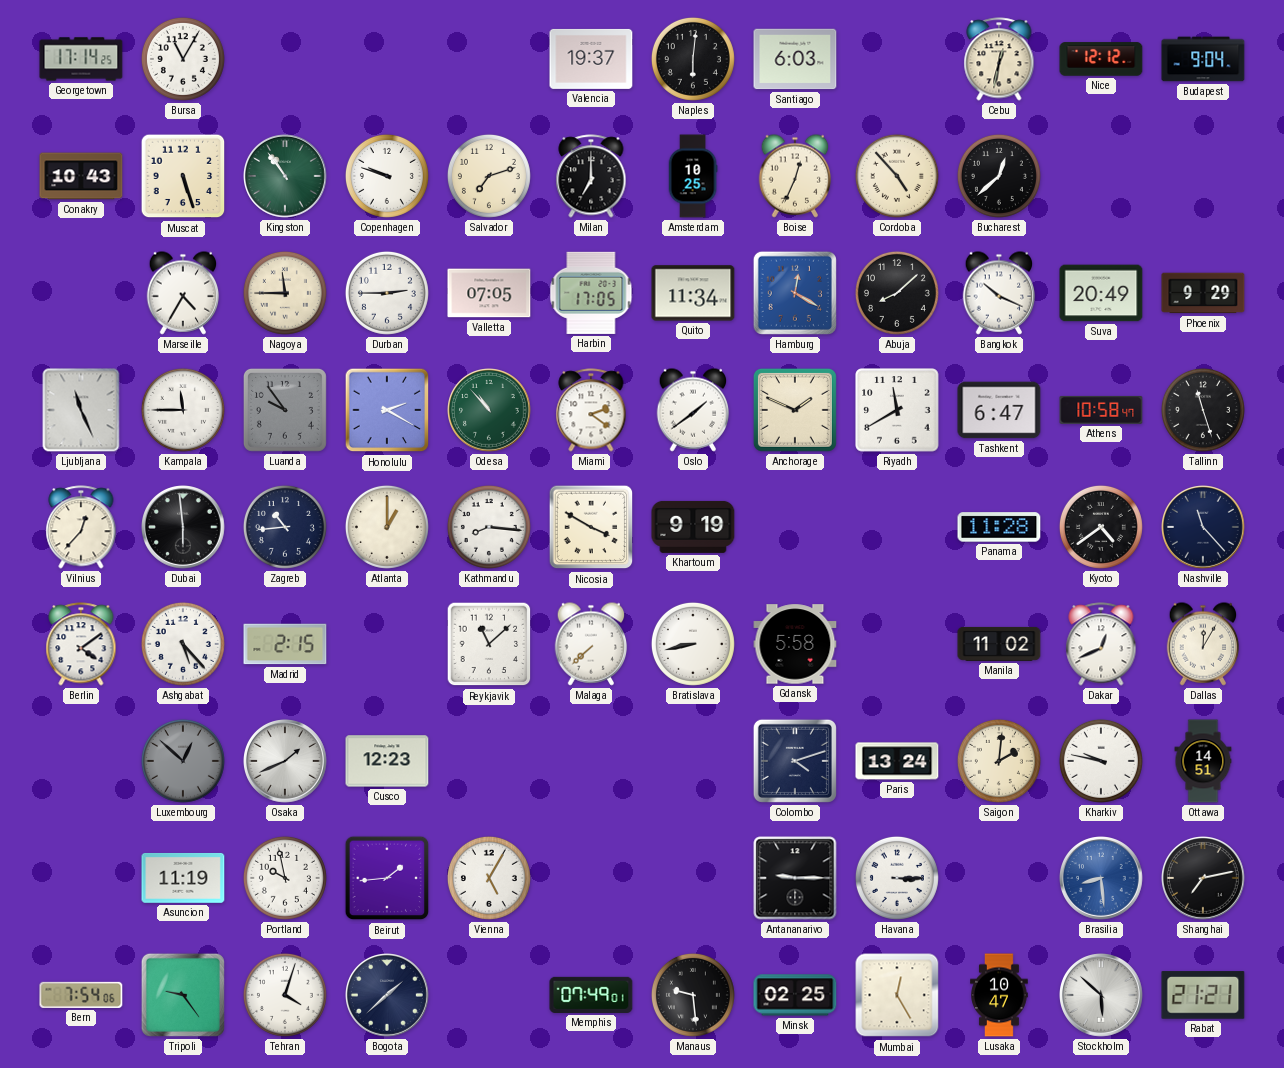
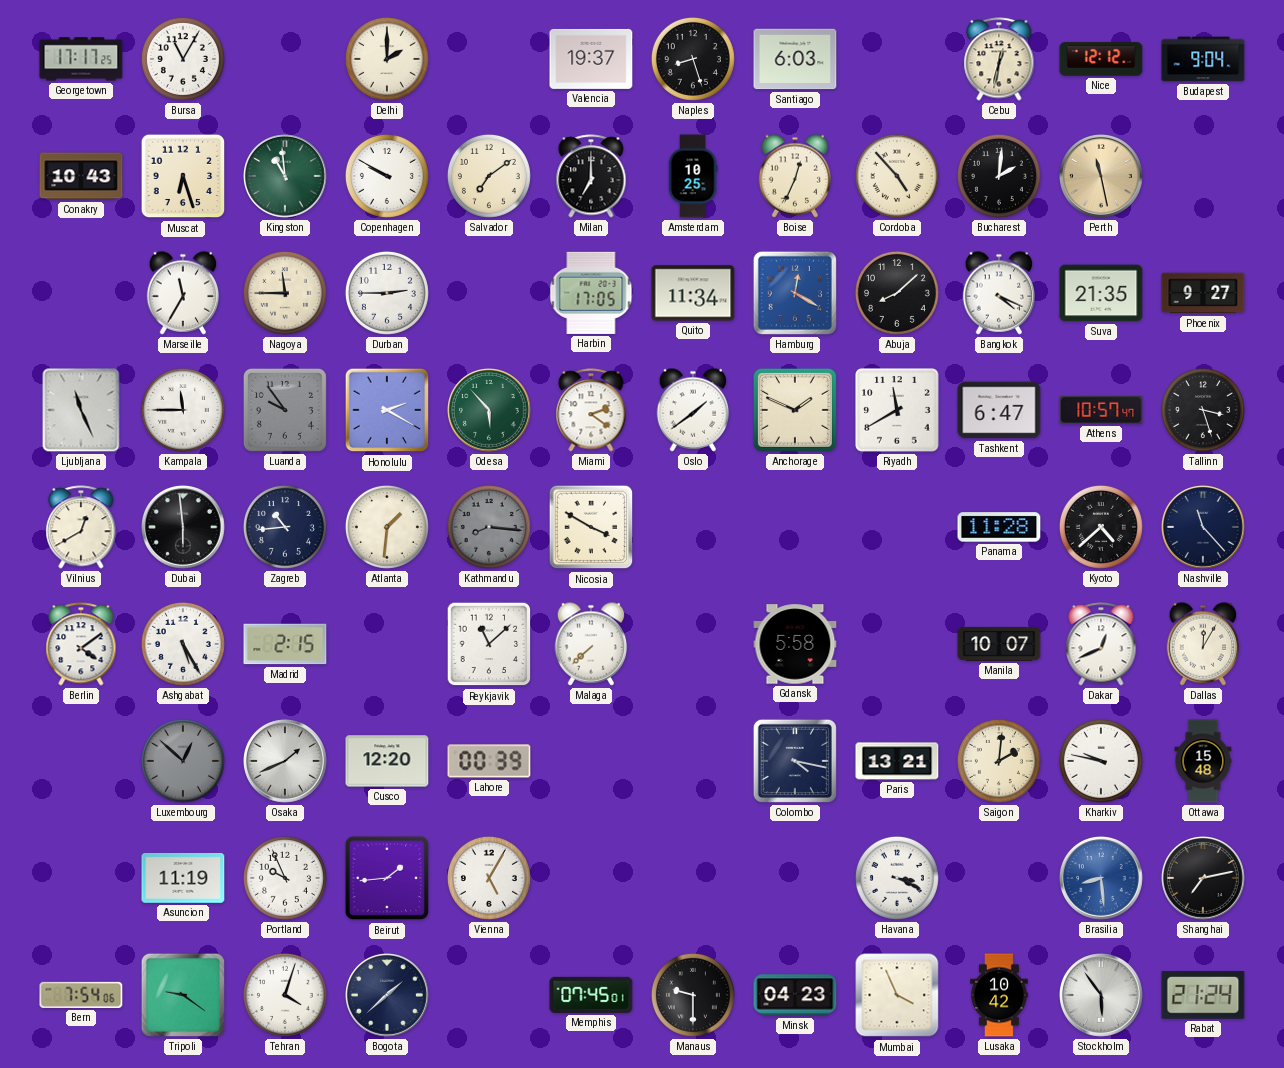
Georgetown: 17:14 -> 17:17 (81, 59)
Delhi: none -> 2:00 (387, 59)
Naples: 6:01 -> 8:27 (693, 59)
Muscat: 5:27 -> 6:27 (183, 176)
Kingston: 10:54 -> 10:59 (286, 177)
Copenhagen: 9:48 -> 9:50 (387, 176)
Salvador: 7:12 -> 7:09 (489, 176)
Bucharest: 12:38 -> 2:01 (999, 176)
Perth: none -> 11:28 (1102, 177)
Marseille: 4:35 -> 11:35 (183, 293)
Valletta: 07:05 -> none (489, 293)
Bangkok: 10:19 -> 4:19 (999, 293)
Suva: 20:49 -> 21:35 (1101, 293)
Phoenix: 9:29 -> 9:27 (1203, 293)
Odesa: 10:53 -> 5:53 (490, 411)
Athens: 10:58 -> 10:57 (1101, 410)
Tallinn: 11:27 -> 3:27 (1203, 410)
Vilnius: 12:37 -> 12:40 (81, 527)
Atlanta: 1:00 -> 1:31 (387, 527)
Kathmandu dial: white -> grey (489, 527)
Khartoum: 9:19 -> none (693, 527)
Kyoto: 4:39 -> 4:38 (1101, 527)
Ashgabat: 5:23 -> 5:25 (183, 644)
Bratislava: 8:43 -> none (693, 644)
Manila: 11:02 -> 10:07 (999, 644)
Cusco: 12:23 -> 12:20 (387, 761)
Lahore: none -> 00:39 (489, 761)
Colombo: 4:12 -> 4:17 (795, 761)
Paris: 13:24 -> 13:21 (897, 761)
Ottawa: 14:51 -> 15:48 (1203, 761)
Portland: 9:58 -> 9:56 (285, 878)
Antananarivo: 9:15 -> none (795, 878)
Havana: 3:15 -> 3:19 (897, 878)
Tripoli: 9:24 -> 9:21 (183, 995)
Memphis: 07:49 -> 07:45 (591, 995)
Manaus: 9:29 -> 9:30 (693, 995)
Minsk: 02:25 -> 04:23 (795, 995)
Mumbai: 12:25 -> 3:56 (897, 995)
Lusaka: 10:47 -> 10:42 (999, 995)
Stockholm: 5:52 -> 5:54 (1102, 996)
Rabat: 21:21 -> 21:24 (1203, 995)
